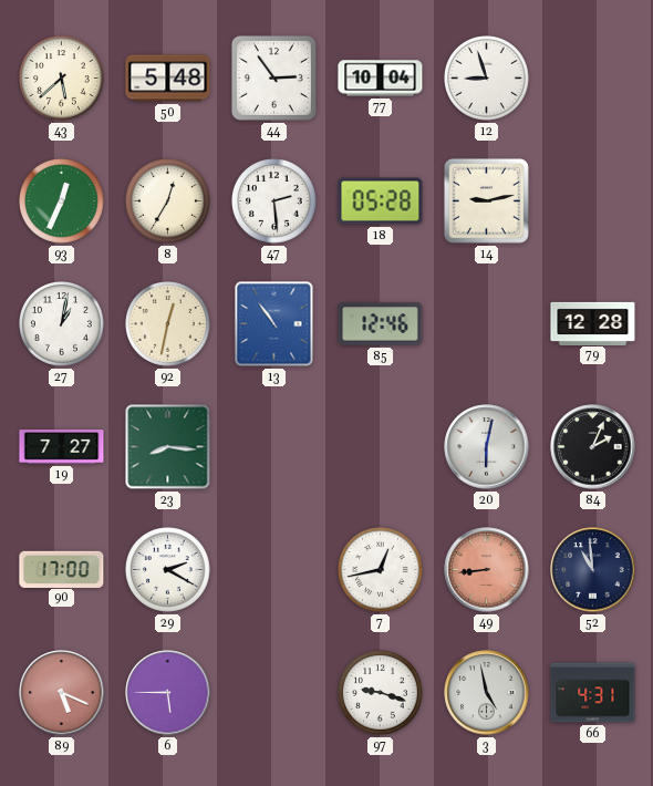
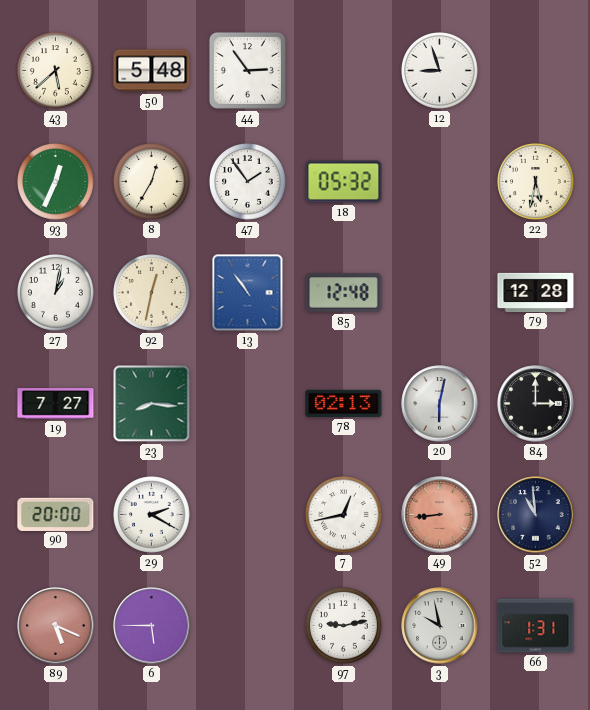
77: 10:04 -> none (381, 79)
47: 2:29 -> 1:54 (248, 182)
18: 05:28 -> 05:32 (344, 182)
14: 9:13 -> none (486, 200)
22: none -> 5:32 (536, 182)
85: 12:46 -> 12:48 (344, 293)
78: none -> 02:13 (344, 403)
84: 2:04 -> 3:00 (536, 404)
90: 17:00 -> 20:00 (56, 514)
97: 9:18 -> 9:13 (344, 626)
3: 4:58 -> 9:58 (440, 626)
66: 4:31 -> 1:31 (536, 626)
